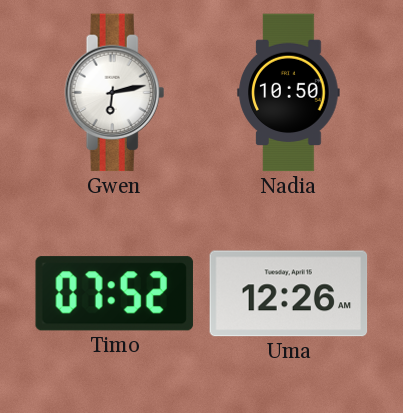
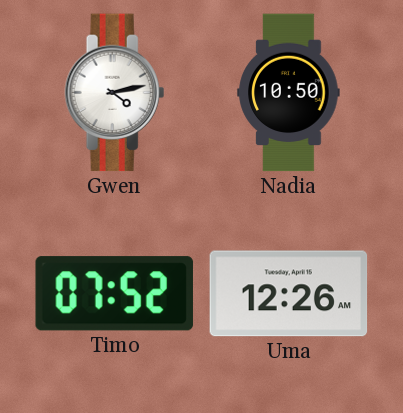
Gwen: 6:13 -> 4:13 (115, 93)
